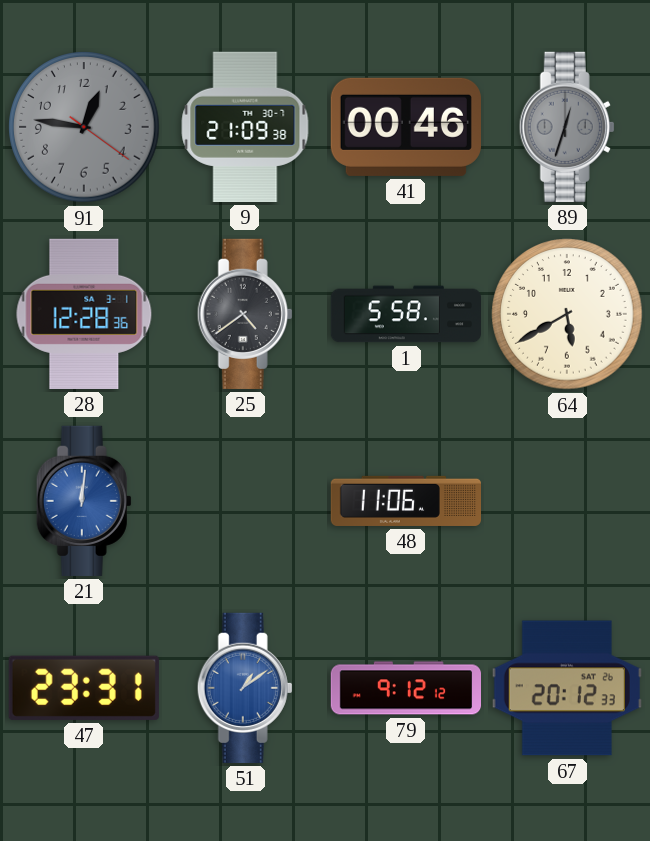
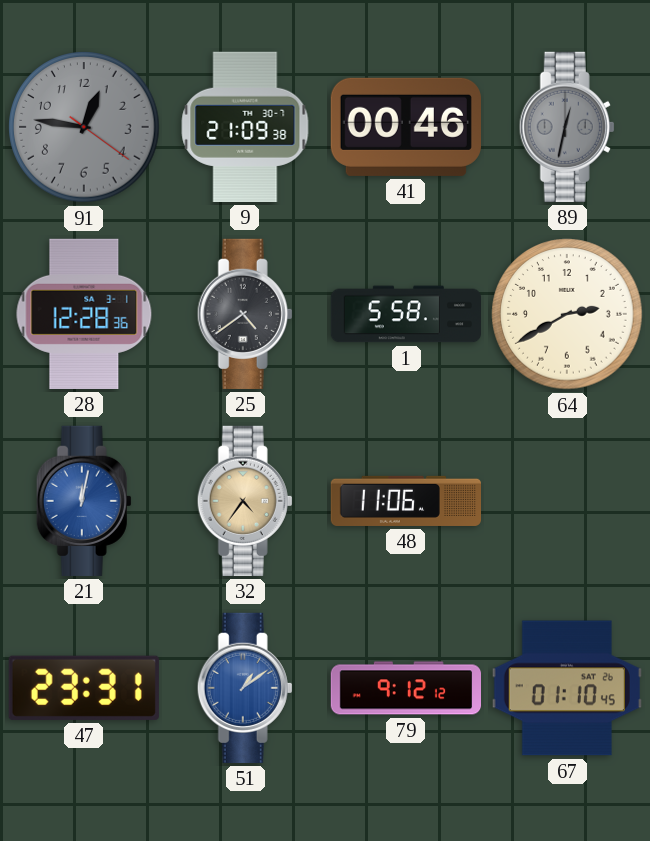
89: 12:33 -> 12:32 (567, 127)
64: 5:40 -> 2:40 (567, 314)
21: 12:01 -> 12:02 (84, 501)
32: none -> 4:36 (245, 501)
67: 20:12 -> 01:10 (567, 688)
